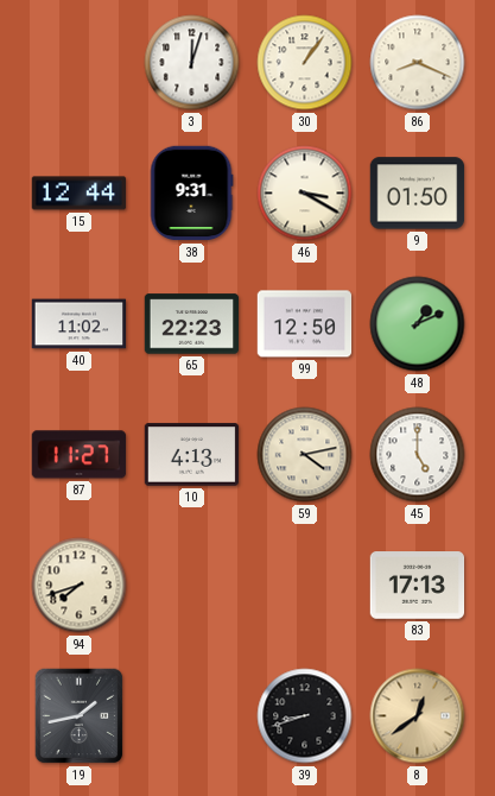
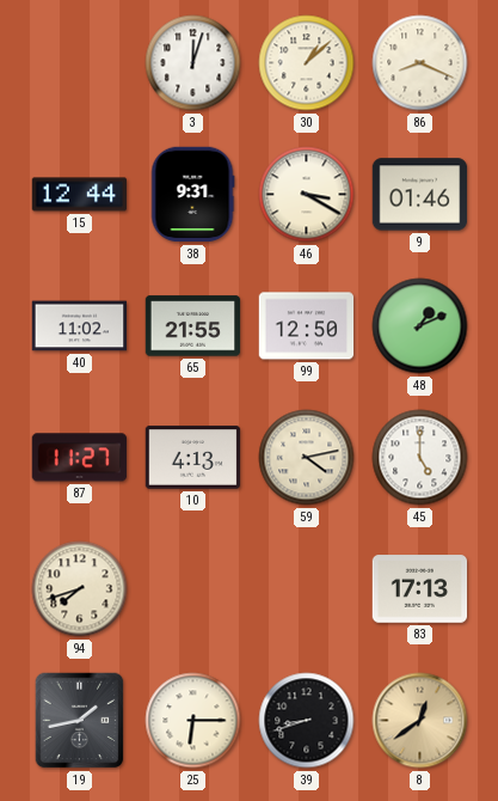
30: 1:06 -> 1:08 (307, 63)
9: 01:50 -> 01:46 (420, 195)
65: 22:23 -> 21:55 (193, 326)
25: none -> 6:15 (193, 721)
